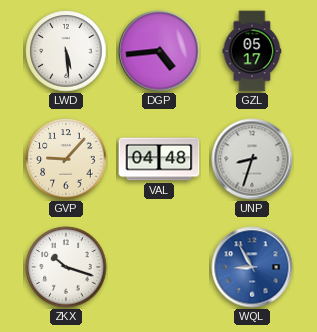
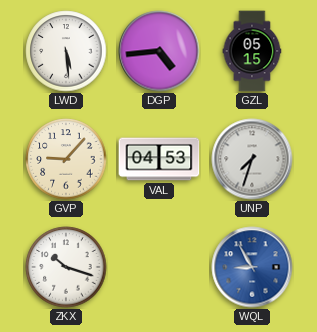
GZL: 05:17 -> 05:15 (252, 51)
VAL: 04:48 -> 04:53 (159, 159)
UNP: 8:33 -> 7:33 (252, 159)
